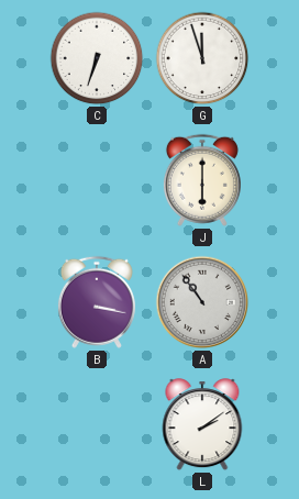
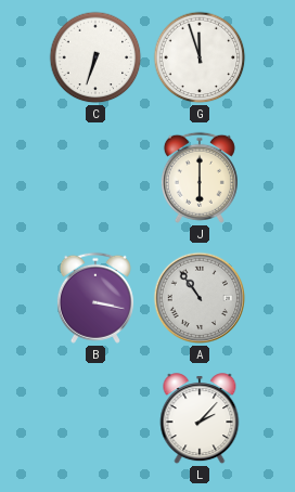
L: 2:09 -> 2:07 (200, 419)
